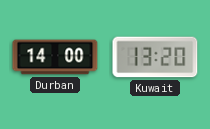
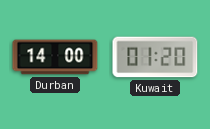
Kuwait: 13:20 -> 01:20 (155, 57)
